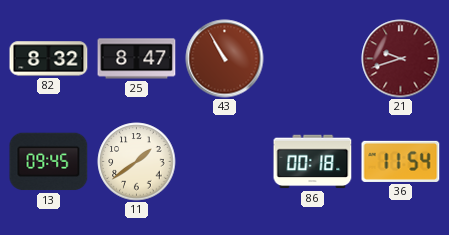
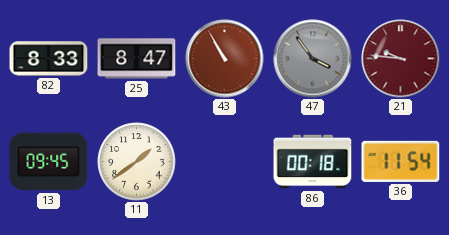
82: 8:32 -> 8:33 (49, 59)
47: none -> 3:54 (313, 59)
21: 9:42 -> 9:46 (401, 59)
